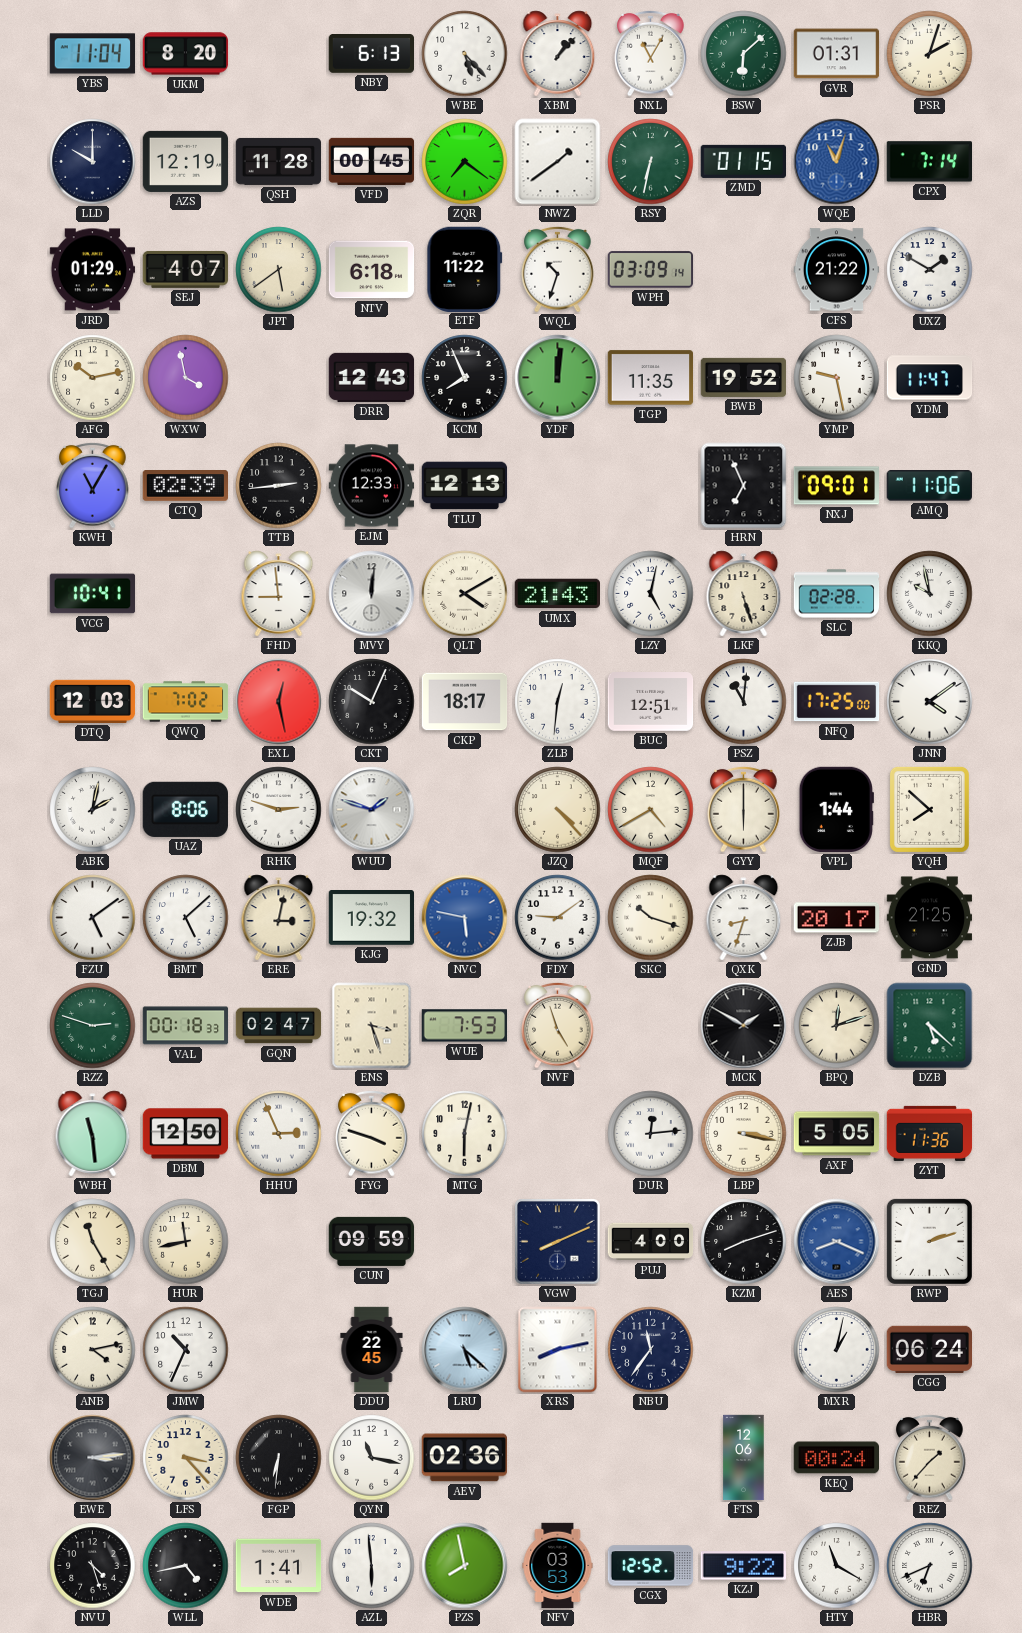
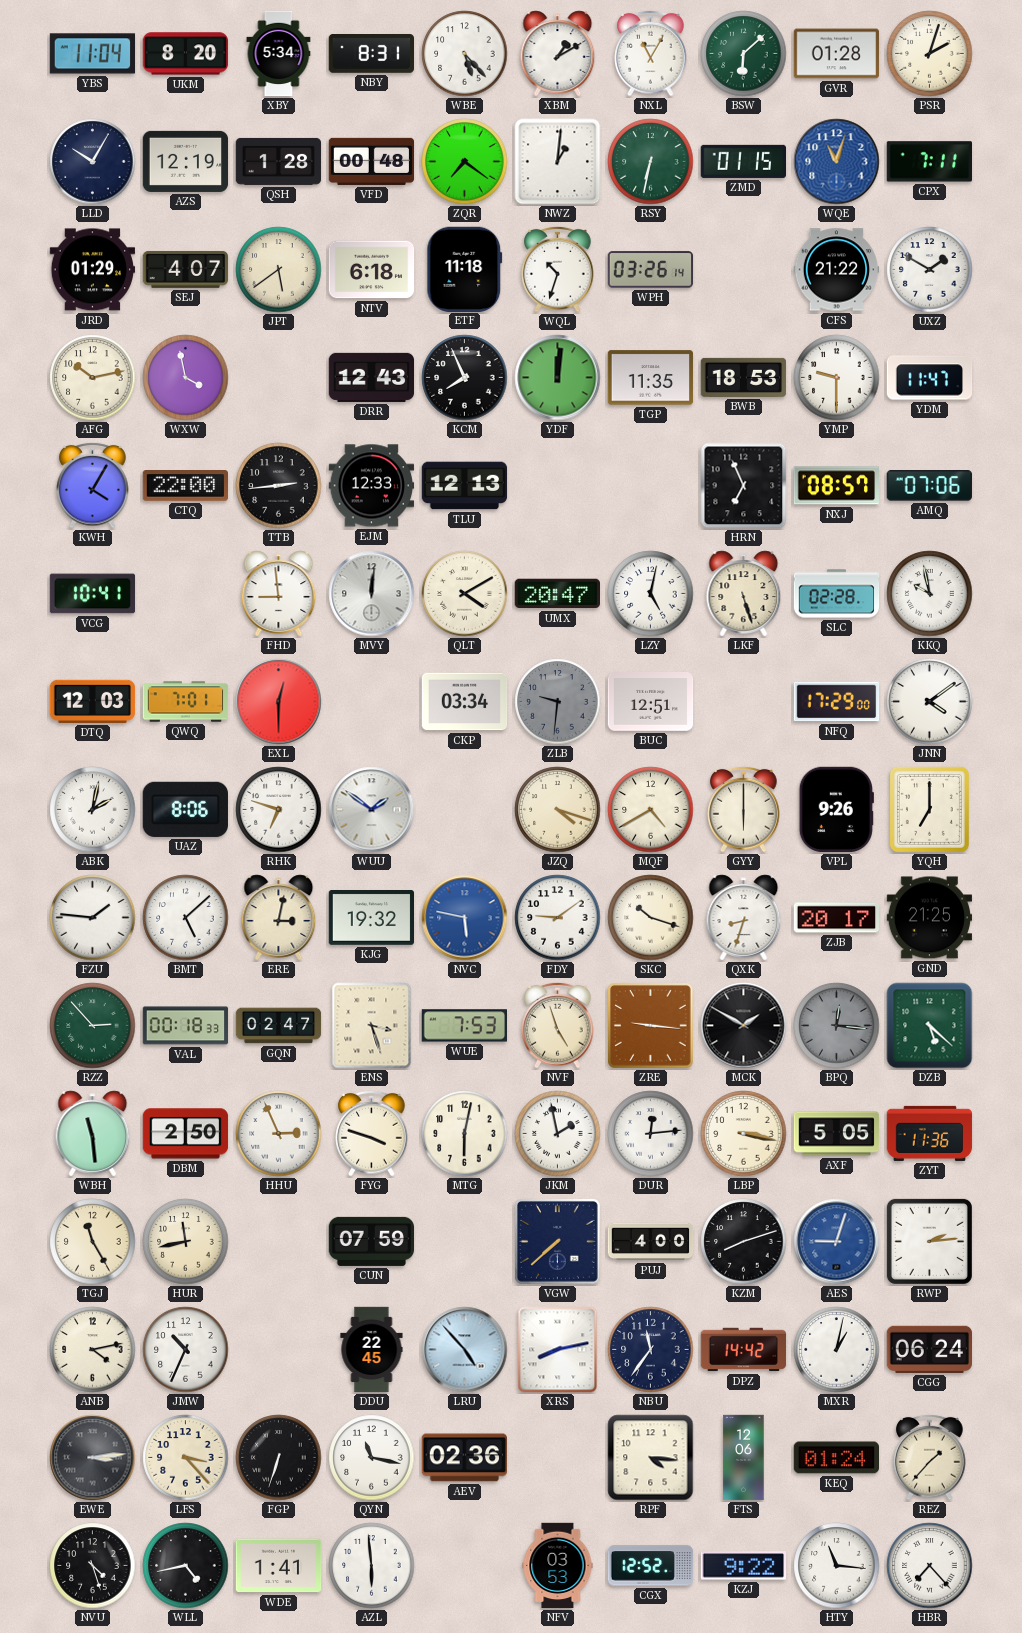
XBY: none -> 5:34 (279, 54)
NBY: 6:13 -> 8:31 (371, 54)
XBM: 1:07 -> 1:10 (558, 54)
GVR: 01:31 -> 01:28 (837, 54)
LLD: 10:00 -> 10:05 (93, 162)
QSH: 11:28 -> 1:28 (279, 161)
VFD: 00:45 -> 00:48 (372, 161)
NWZ: 1:39 -> 1:01 (558, 162)
CPX: 7:14 -> 7:11 (929, 162)
ETF: 11:22 -> 11:18 (465, 269)
WPH: 03:09 -> 03:26 (651, 270)
BWB: 19:52 -> 18:53 (744, 377)
YMP: 9:28 -> 9:30 (837, 378)
KWH: 11:05 -> 4:05 (93, 485)
CTQ: 02:39 -> 22:00 (185, 486)
NXJ: 09:01 -> 08:57 (836, 486)
AMQ: 11:06 -> 07:06 (929, 486)
UMX: 21:43 -> 20:47 (557, 594)
QWQ: 7:02 -> 7:01 (186, 702)
EXL: 12:28 -> 12:30 (279, 702)
CKT: 10:04 -> none (372, 702)
CKP: 18:17 -> 03:34 (465, 702)
ZLB: 12:31 -> 9:31 (558, 702)
ZLB dial: white -> grey (558, 702)
PSZ: 11:01 -> none (744, 702)
NFQ: 17:25 -> 17:29 (837, 702)
RHK: 2:48 -> 6:48 (279, 810)
WUU: 1:48 -> 1:51 (372, 810)
JZQ: 4:23 -> 4:18 (558, 810)
VPL: 1:44 -> 9:26 (836, 810)
YQH: 7:52 -> 7:00 (929, 809)
FZU: 5:09 -> 1:46 (93, 918)
RZZ: 2:48 -> 2:53 (93, 1026)
ZRE: none -> 9:16 (651, 1026)
BPQ: 12:12 -> 12:16 (837, 1026)
BPQ dial: cream -> grey (837, 1026)
DBM: 12:50 -> 2:50 (186, 1134)
JKM: none -> 1:58 (558, 1134)
CUN: 09:59 -> 07:59 (372, 1241)
VGW: 8:11 -> 7:38 (558, 1242)
AES: 8:19 -> 9:03 (837, 1242)
RWP: 2:12 -> 2:14 (929, 1241)
LRU: 5:22 -> 4:53 (465, 1350)
DPZ: none -> 14:42 (744, 1350)
FGP: 6:31 -> 6:33 (279, 1458)
RPF: none -> 4:16 (651, 1458)
KEQ: 00:24 -> 01:24 (836, 1458)
PZS: 7:58 -> none (465, 1566)
HTY: 11:20 -> 11:16 (837, 1566)
HBR: 6:41 -> 7:23 (930, 1566)
